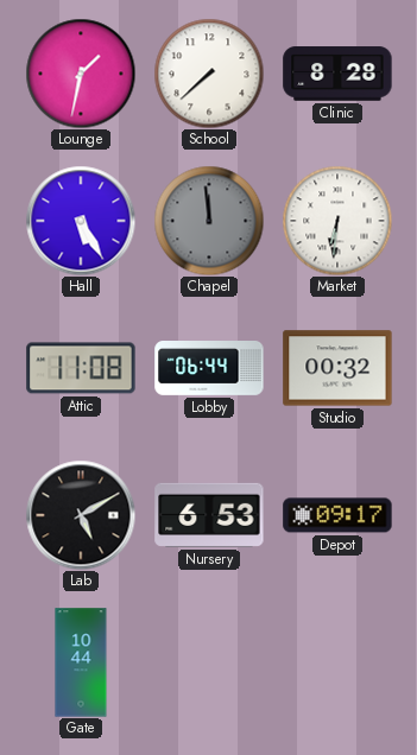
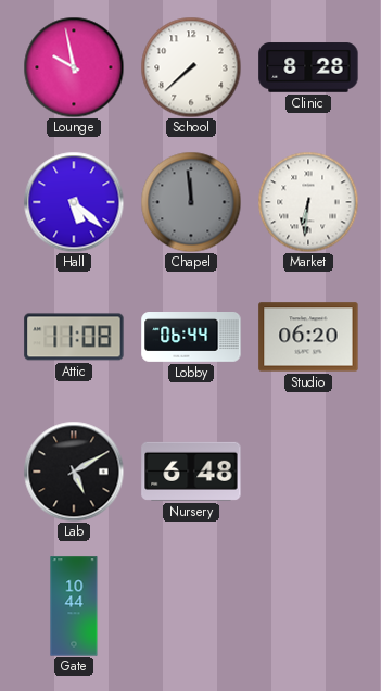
Lounge: 1:32 -> 9:58 (74, 67)
Hall: 5:25 -> 5:22 (74, 202)
Studio: 00:32 -> 06:20 (308, 337)
Nursery: 6:53 -> 6:48 (191, 472)
Depot: 09:17 -> none (337, 515)
